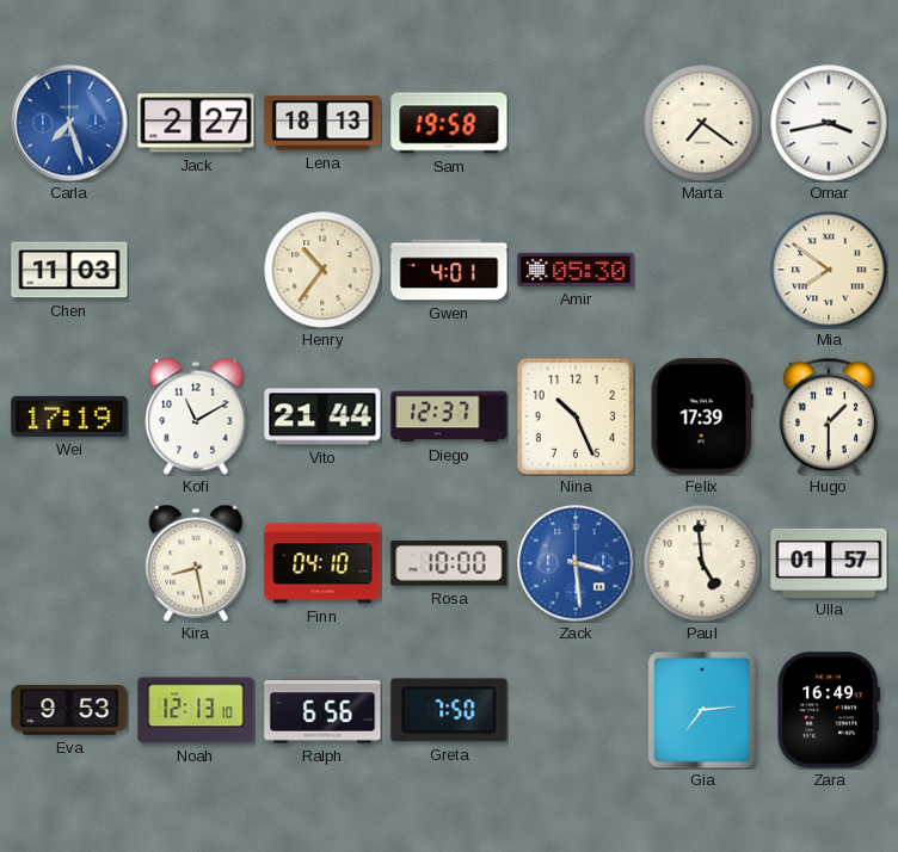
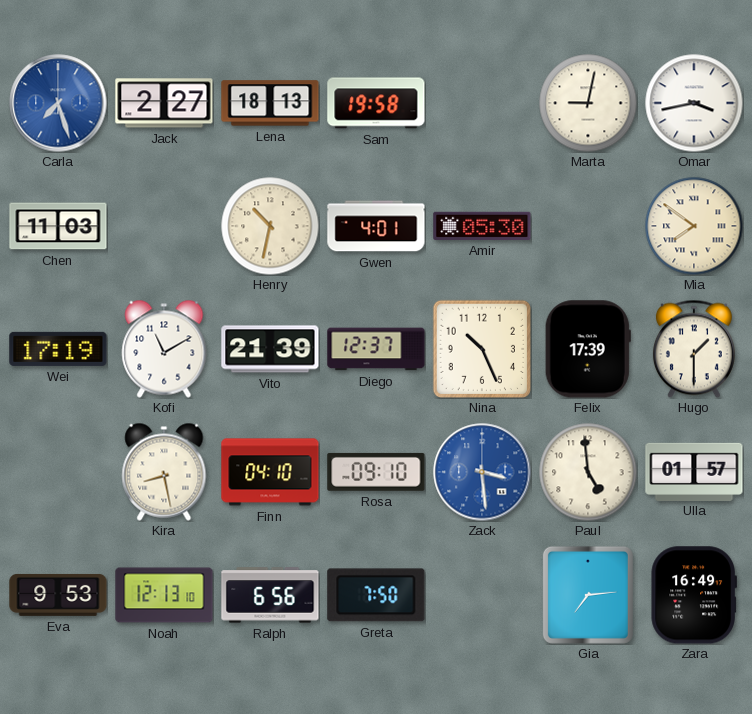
Marta: 7:21 -> 9:02 (588, 103)
Henry: 10:36 -> 10:32 (270, 226)
Vito: 21:44 -> 21:39 (270, 349)
Rosa: 10:00 -> 09:10 (376, 472)
